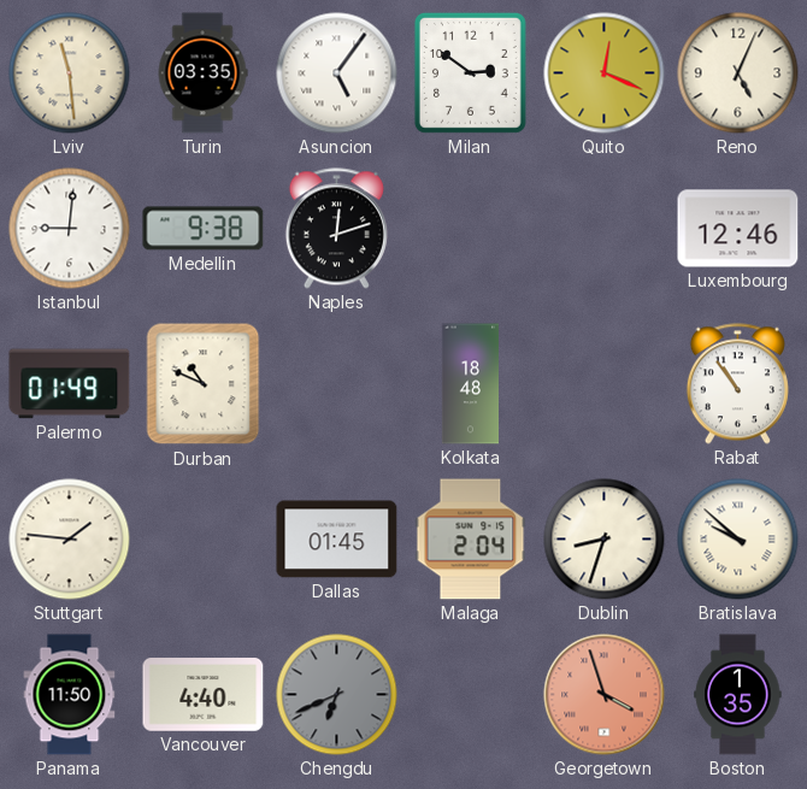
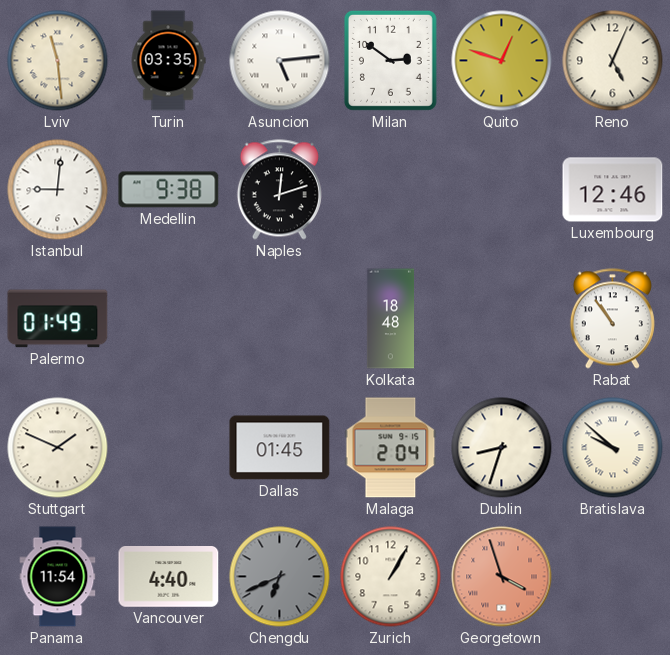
Asuncion: 5:06 -> 5:14 (280, 61)
Quito: 12:19 -> 12:48 (502, 61)
Durban: 10:49 -> none (204, 384)
Stuttgart: 1:46 -> 1:49 (58, 448)
Panama: 11:50 -> 11:54 (58, 577)
Zurich: none -> 1:05 (391, 577)
Boston: 1:35 -> none (738, 695)
